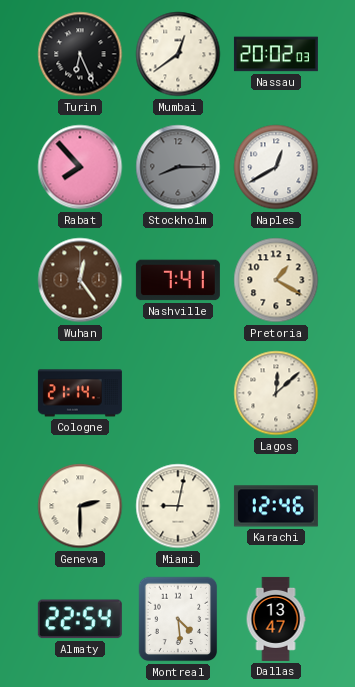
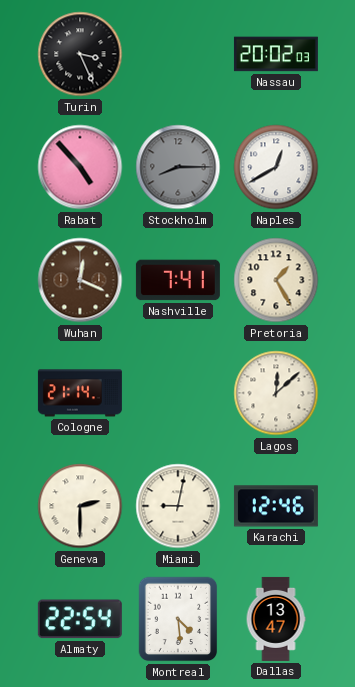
Turin: 6:26 -> 3:26 (80, 54)
Mumbai: 12:39 -> none (178, 54)
Rabat: 7:53 -> 4:53 (80, 167)
Wuhan: 12:24 -> 12:19 (80, 280)
Pretoria: 1:20 -> 1:25 (276, 280)
